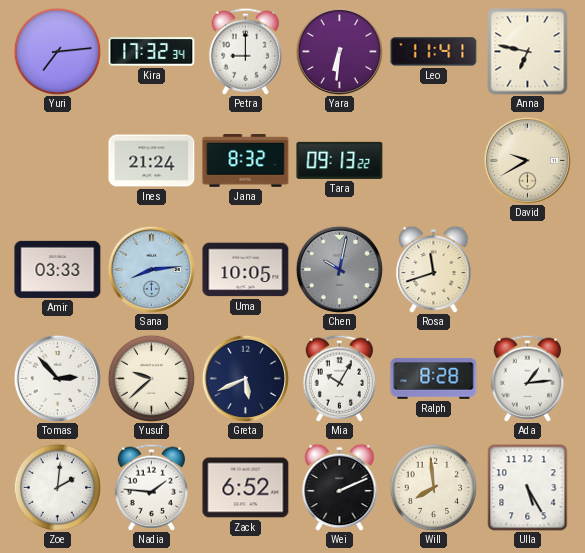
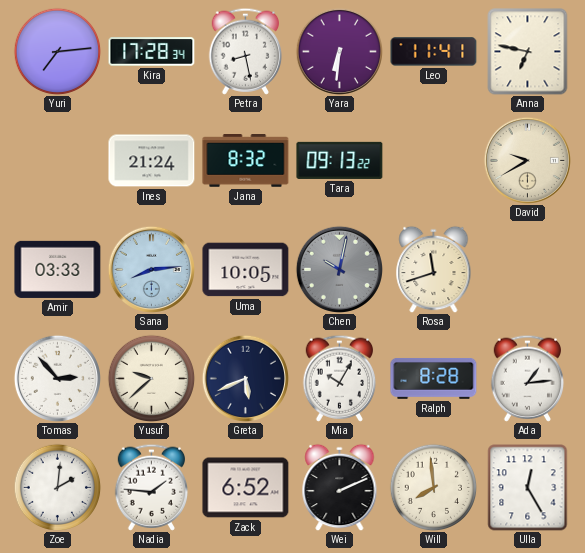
Kira: 17:32 -> 17:28 (152, 52)
Petra: 9:00 -> 8:28 (246, 51)
Ulla: 5:25 -> 12:25 (528, 488)
